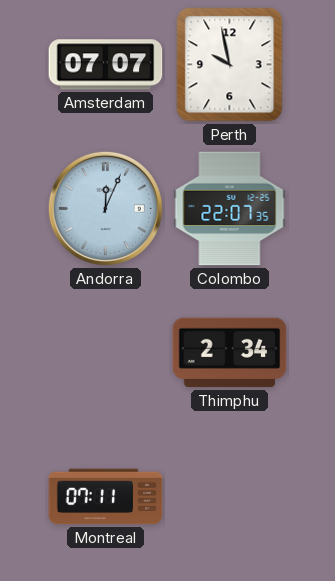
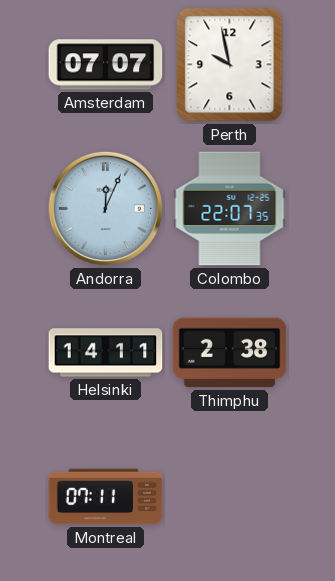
Helsinki: none -> 14:11 (106, 353)
Thimphu: 2:34 -> 2:38 (230, 353)
